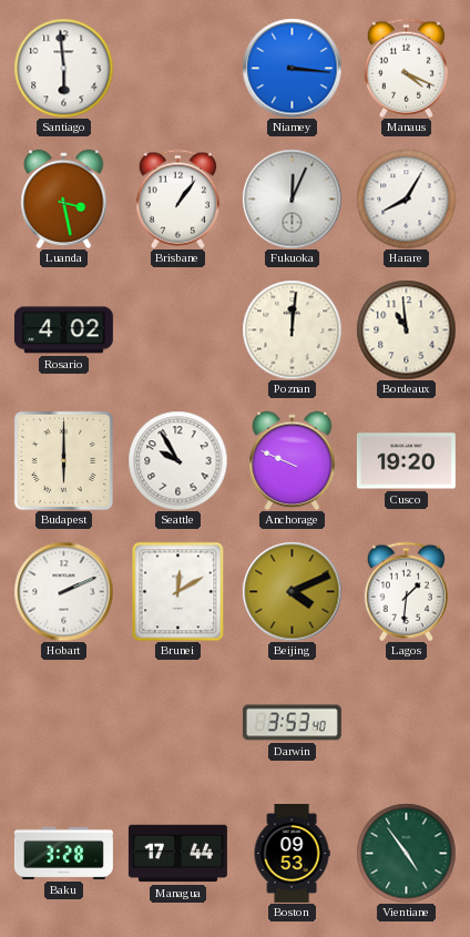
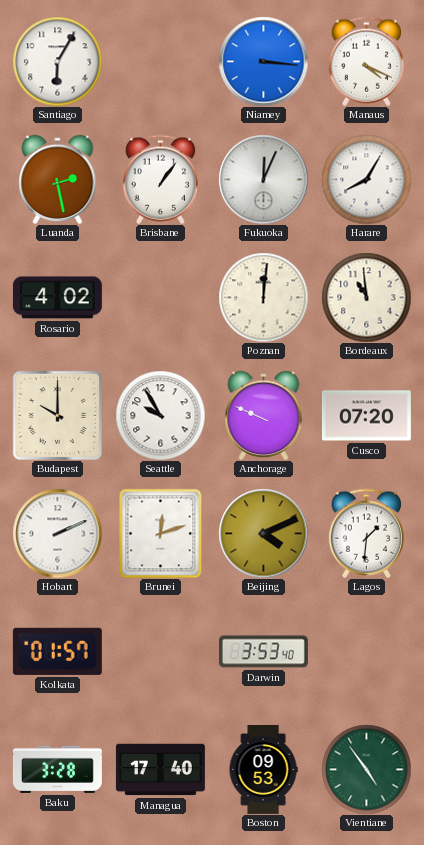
Santiago: 5:59 -> 6:05 (57, 61)
Luanda: 3:28 -> 2:28 (58, 179)
Budapest: 6:00 -> 10:00 (57, 415)
Cusco: 19:20 -> 07:20 (366, 416)
Brunei: 12:10 -> 12:12 (161, 533)
Kolkata: none -> 01:57 (57, 651)
Managua: 17:44 -> 17:40 (160, 770)
